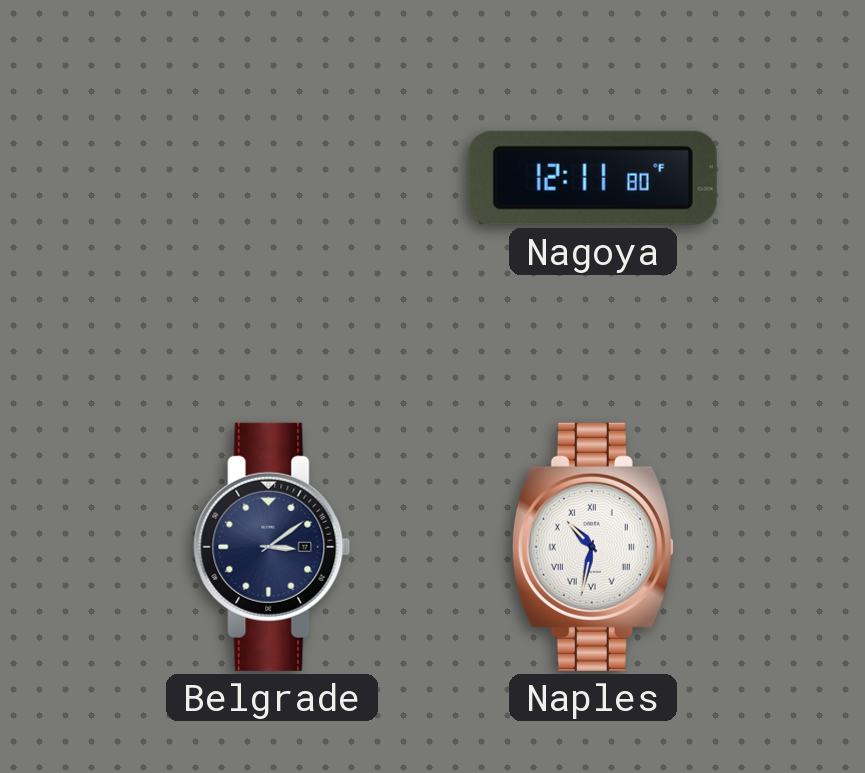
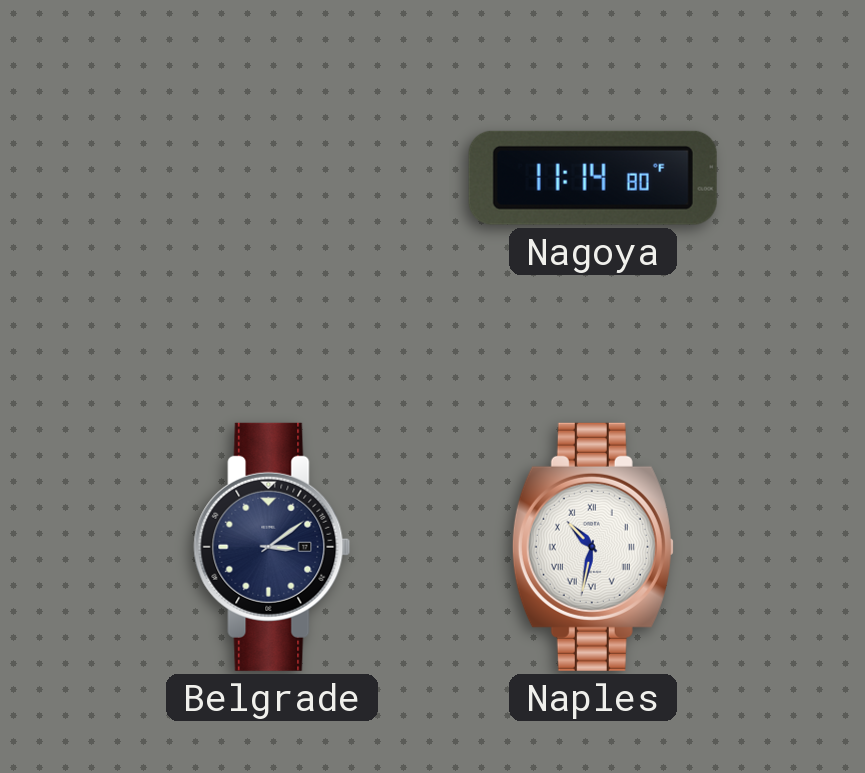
Nagoya: 12:11 -> 11:14 (593, 178)
